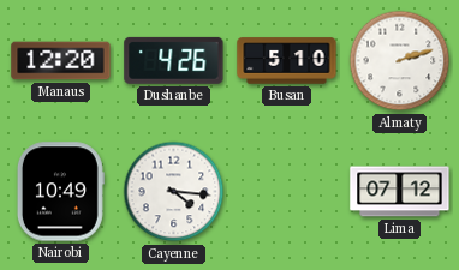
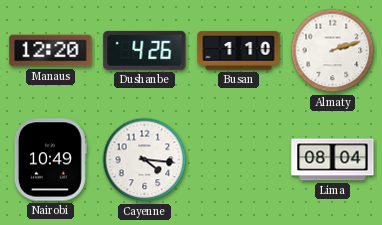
Busan: 5:10 -> 1:10 (239, 51)
Lima: 07:12 -> 08:04 (333, 160)
